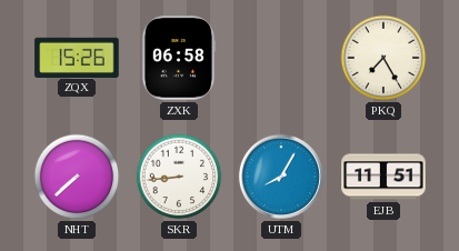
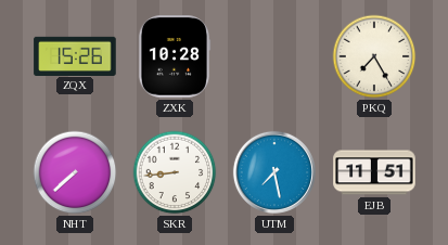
ZXK: 06:58 -> 10:28 (175, 56)
UTM: 8:05 -> 7:28 (274, 172)
